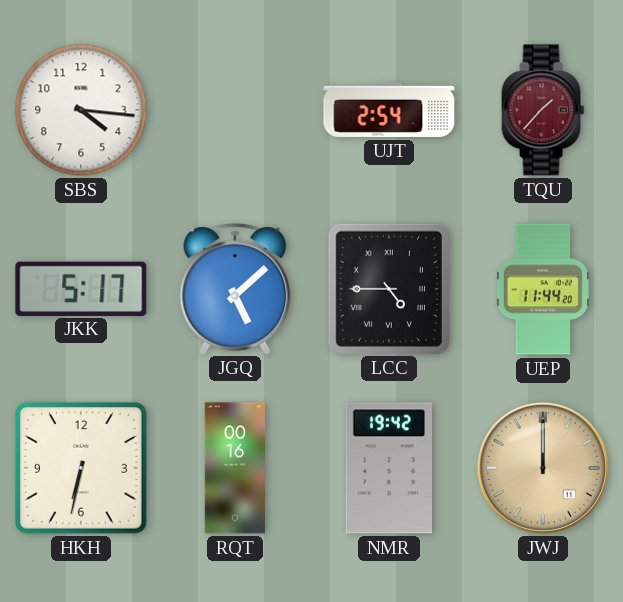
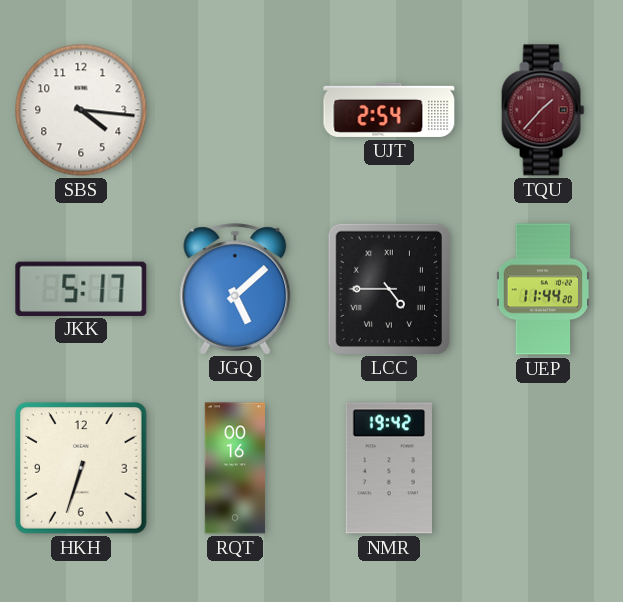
HKH: 6:32 -> 6:33 (82, 469)
JWJ: 12:00 -> none (543, 468)
